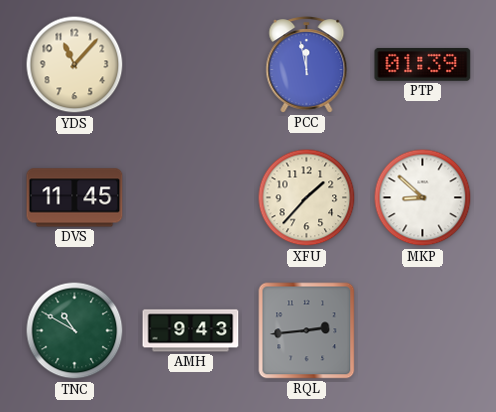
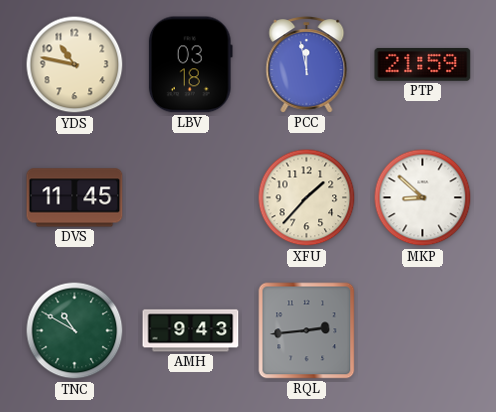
YDS: 11:07 -> 10:47 (75, 65)
LBV: none -> 03:18 (190, 65)
PTP: 01:39 -> 21:59 (423, 64)
